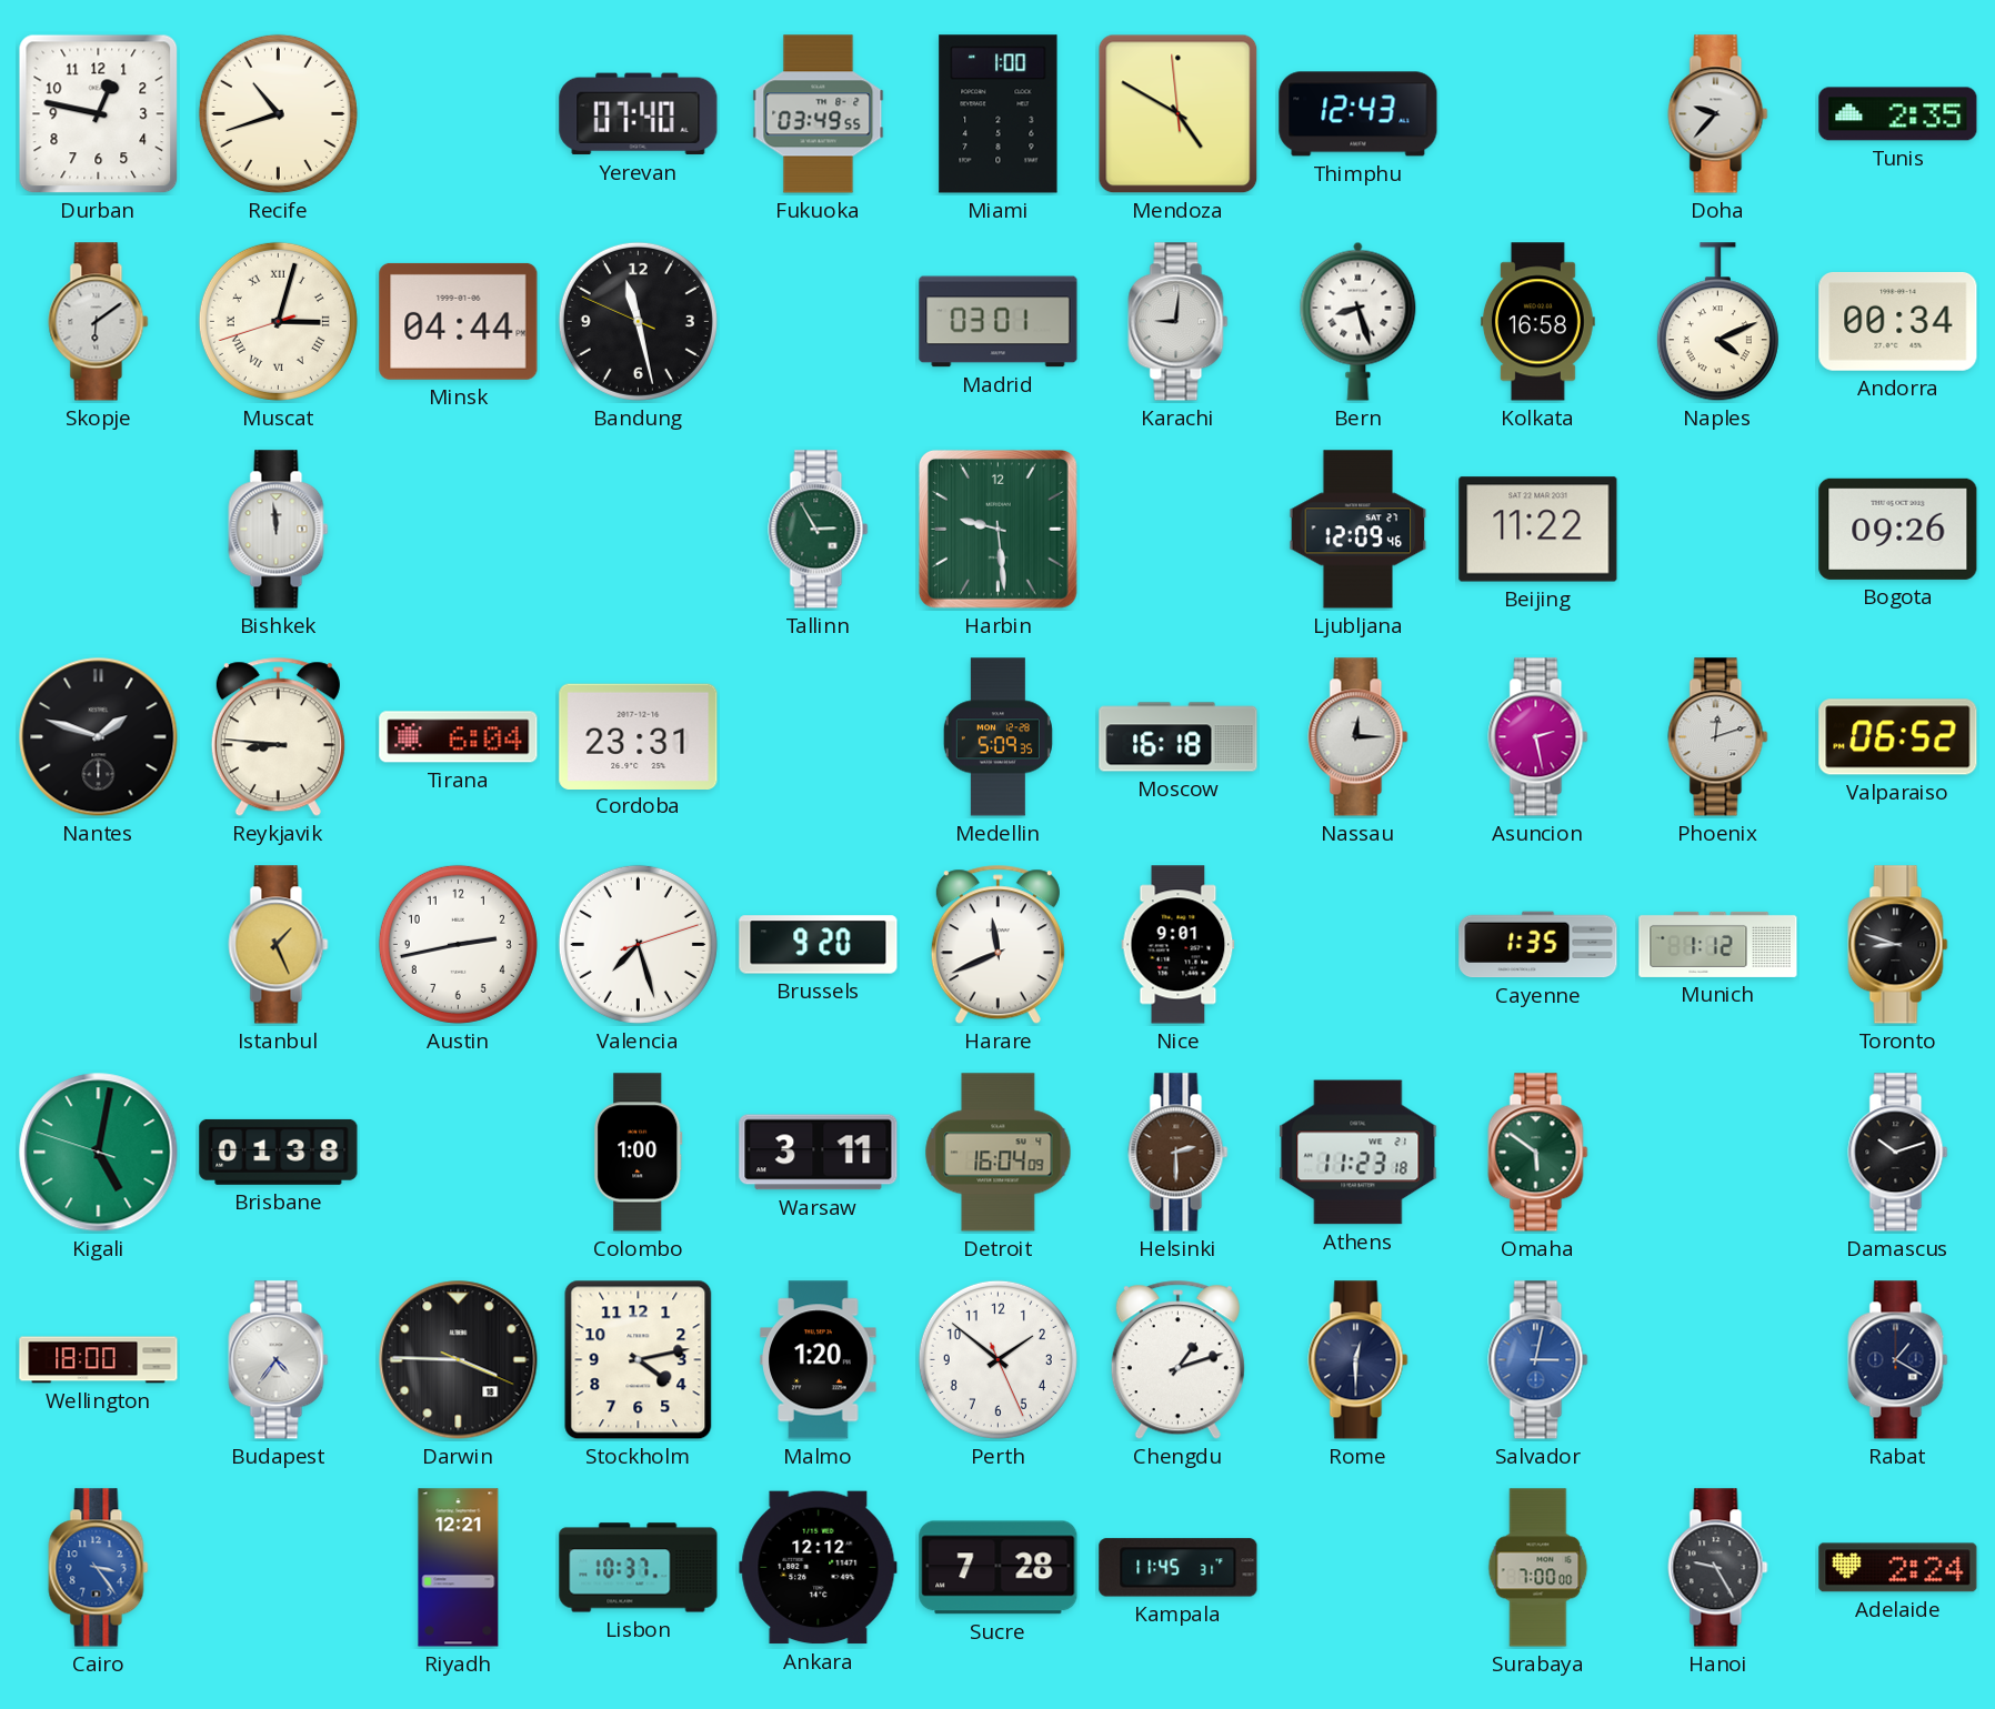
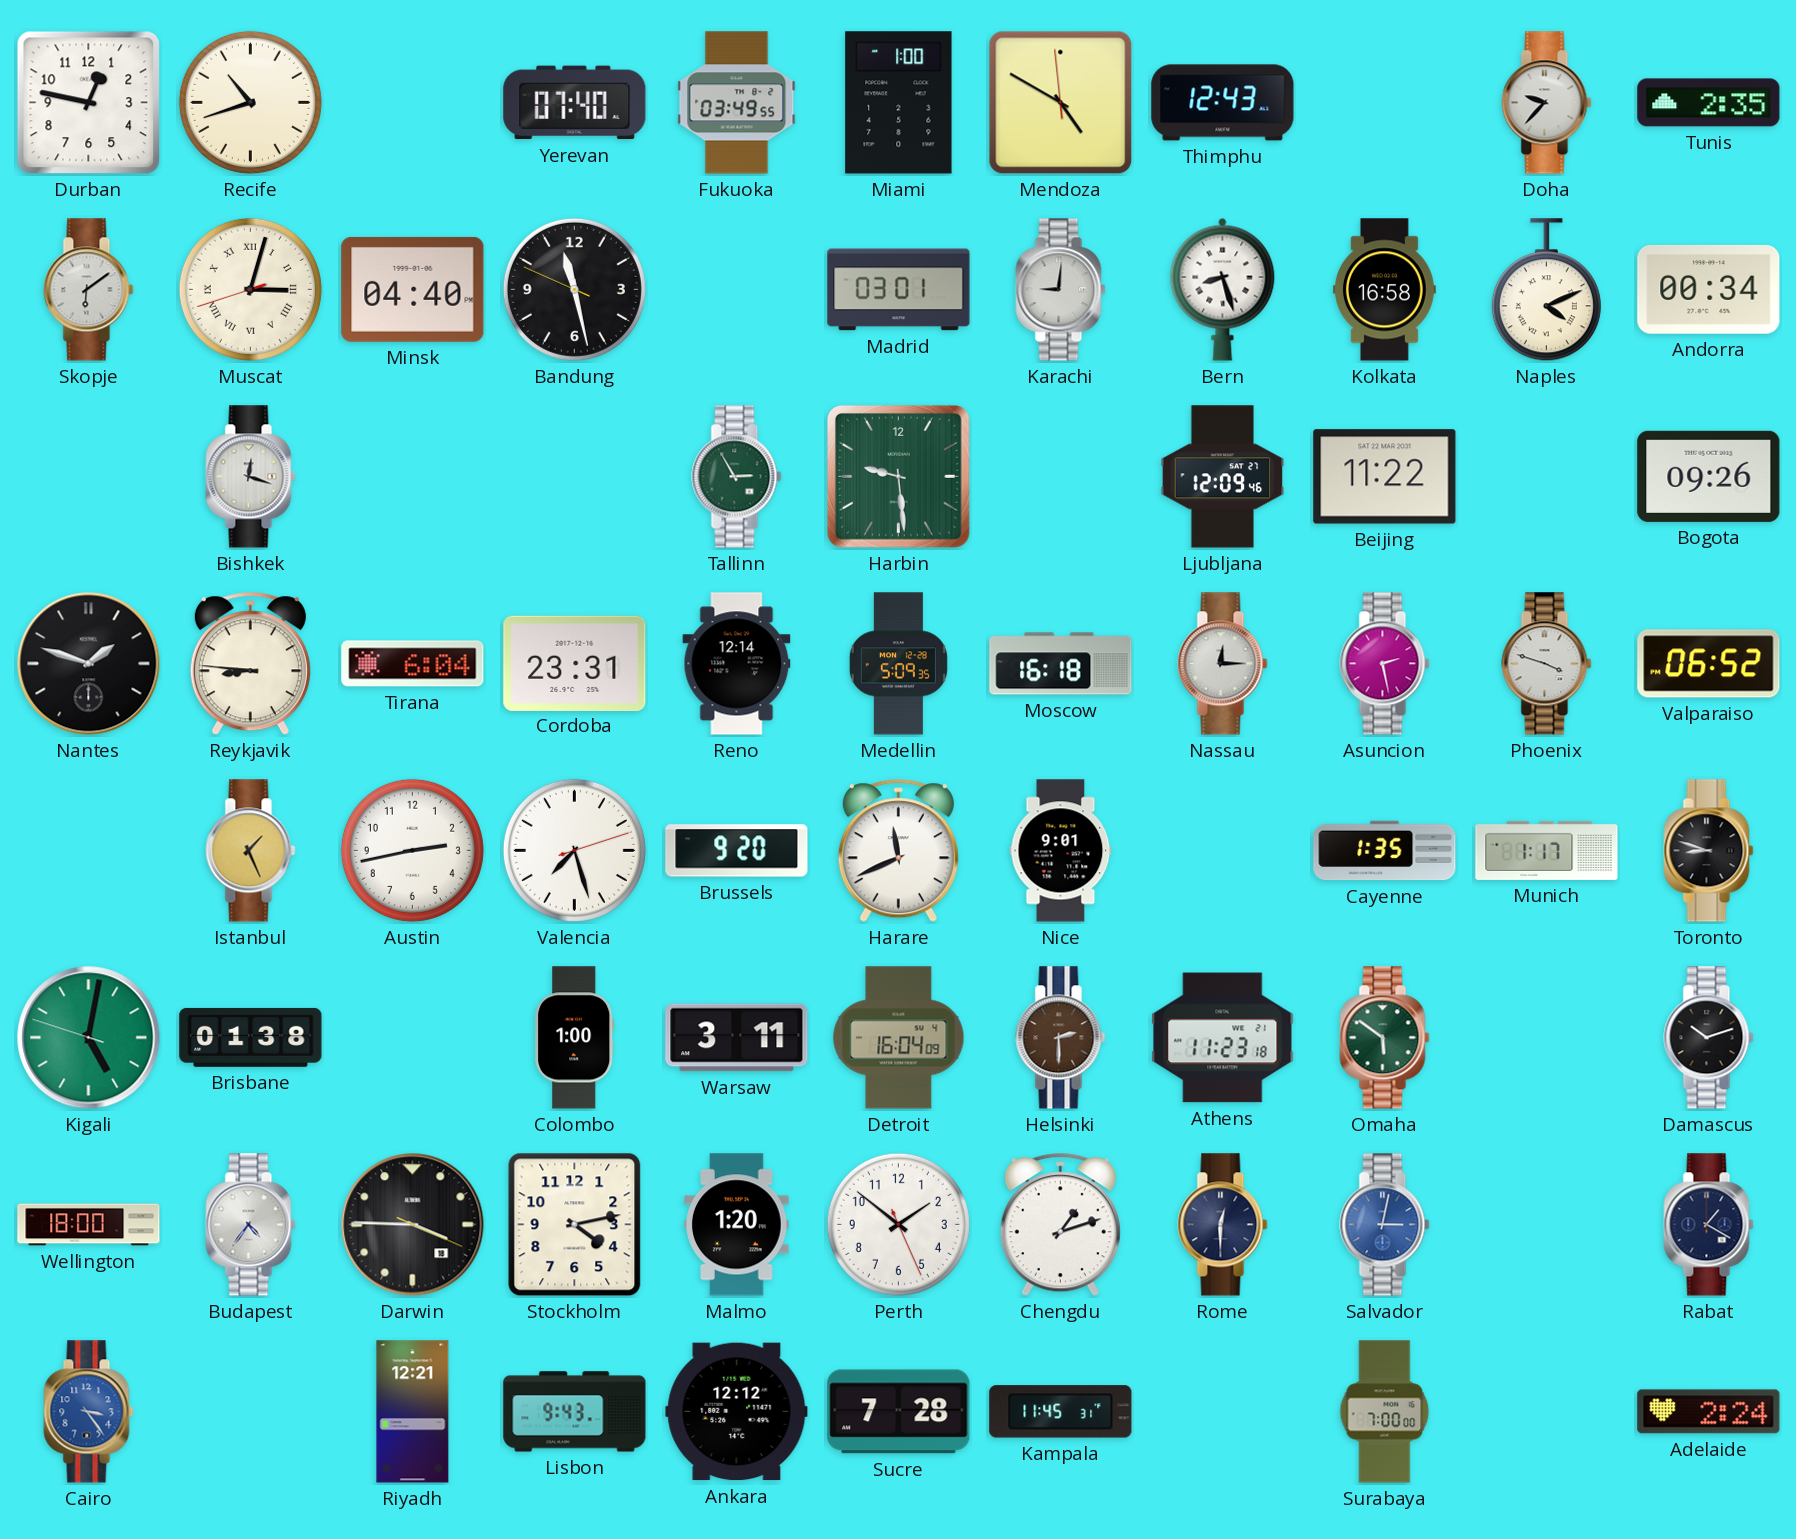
Minsk: 04:44 -> 04:40 (413, 289)
Bishkek: 11:59 -> 12:18 (251, 477)
Reno: none -> 12:14 (737, 664)
Phoenix: 12:12 -> 3:48 (1547, 664)
Munich: 1:12 -> 1:17 (1547, 850)
Lisbon: 10:37 -> 9:43 (575, 1412)
Hanoi: 9:25 -> none (1718, 1568)
